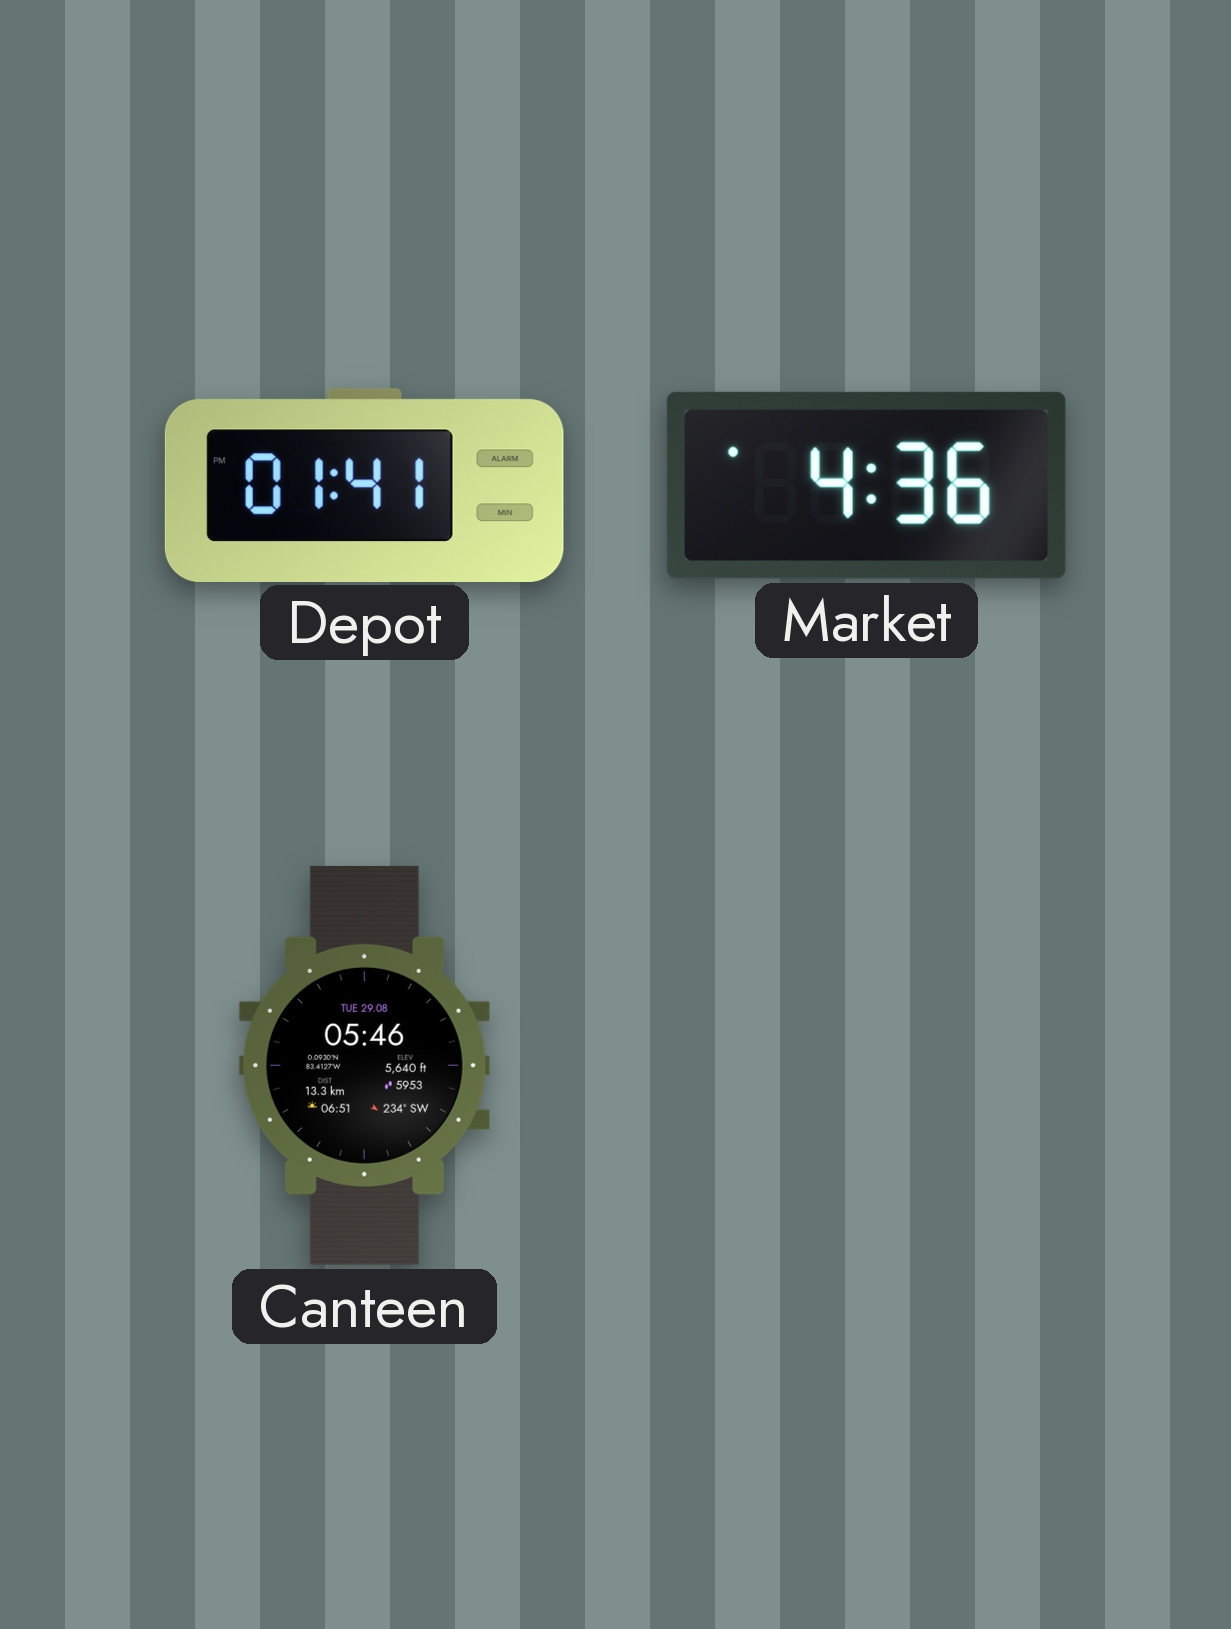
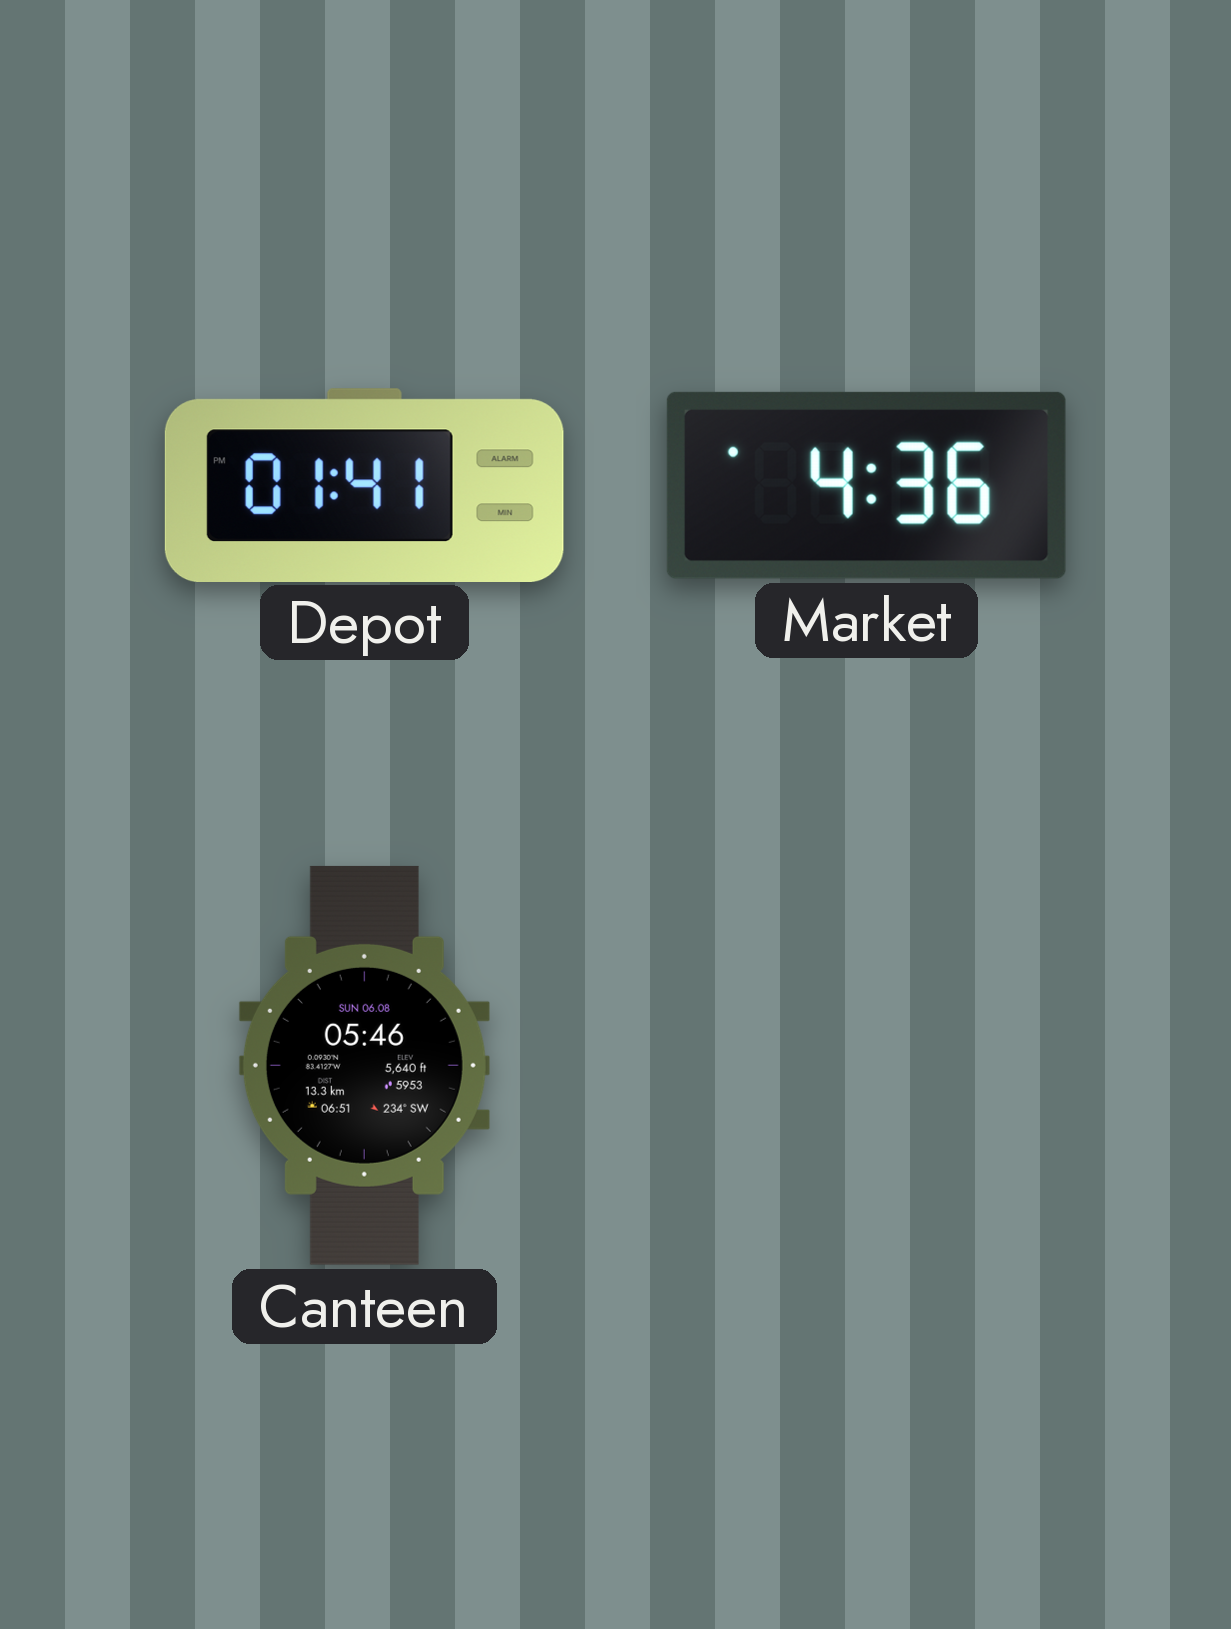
Canteen date: TUE 29.08 -> SUN 06.08 (364, 1065)
